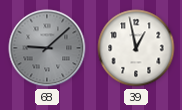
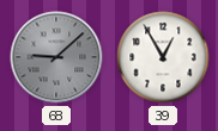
39: 12:58 -> 12:55 (163, 57)
